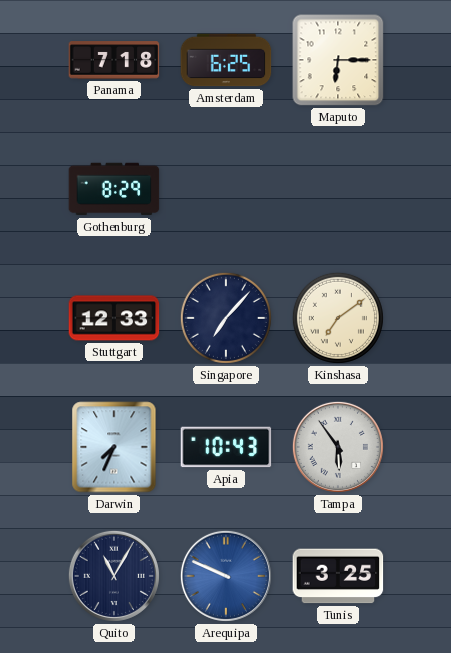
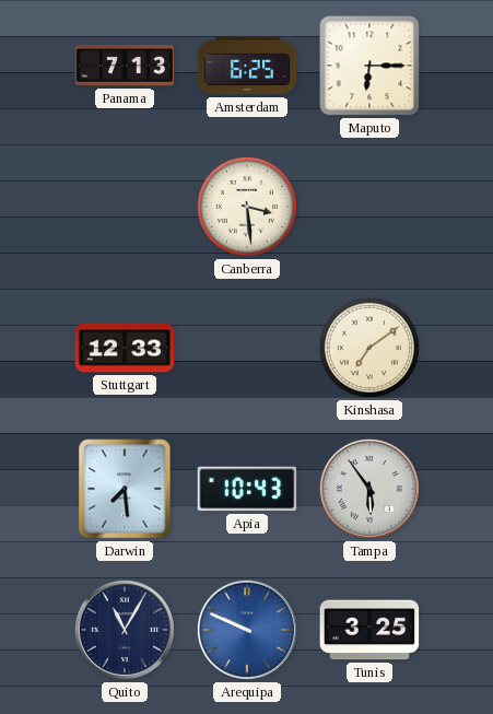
Panama: 7:18 -> 7:13 (125, 66)
Gothenburg: 8:29 -> none (114, 189)
Canberra: none -> 3:29 (247, 207)
Singapore: 7:07 -> none (226, 318)
Darwin: 7:34 -> 7:29 (125, 489)
